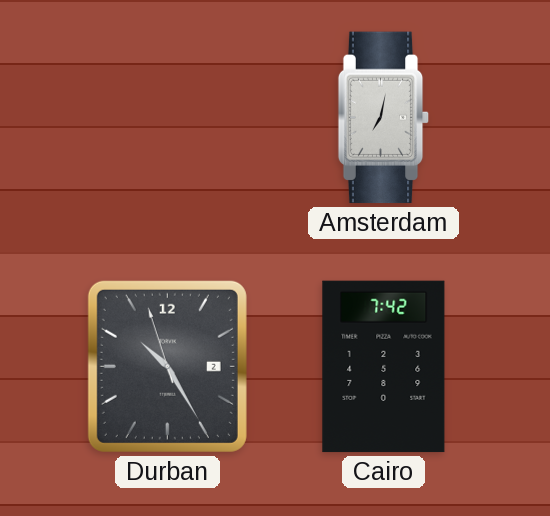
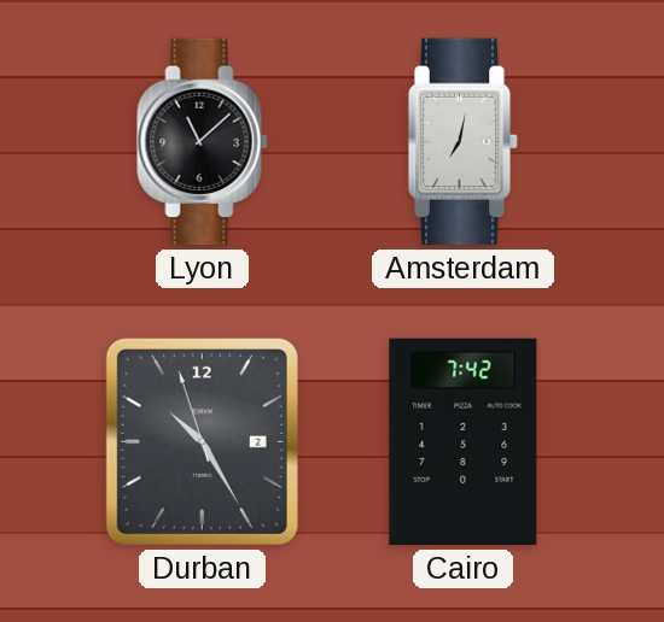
Lyon: none -> 11:08 (203, 142)
